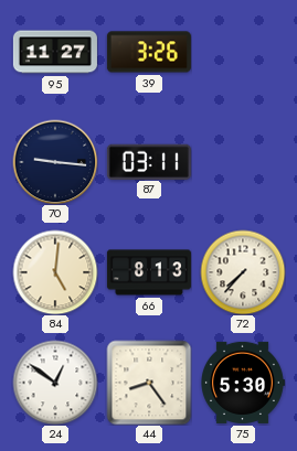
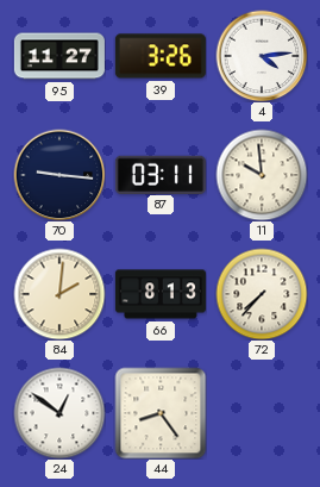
4: none -> 4:14 (262, 56)
11: none -> 9:59 (262, 175)
84: 5:01 -> 2:01 (59, 294)
75: 5:30 -> none (243, 383)
